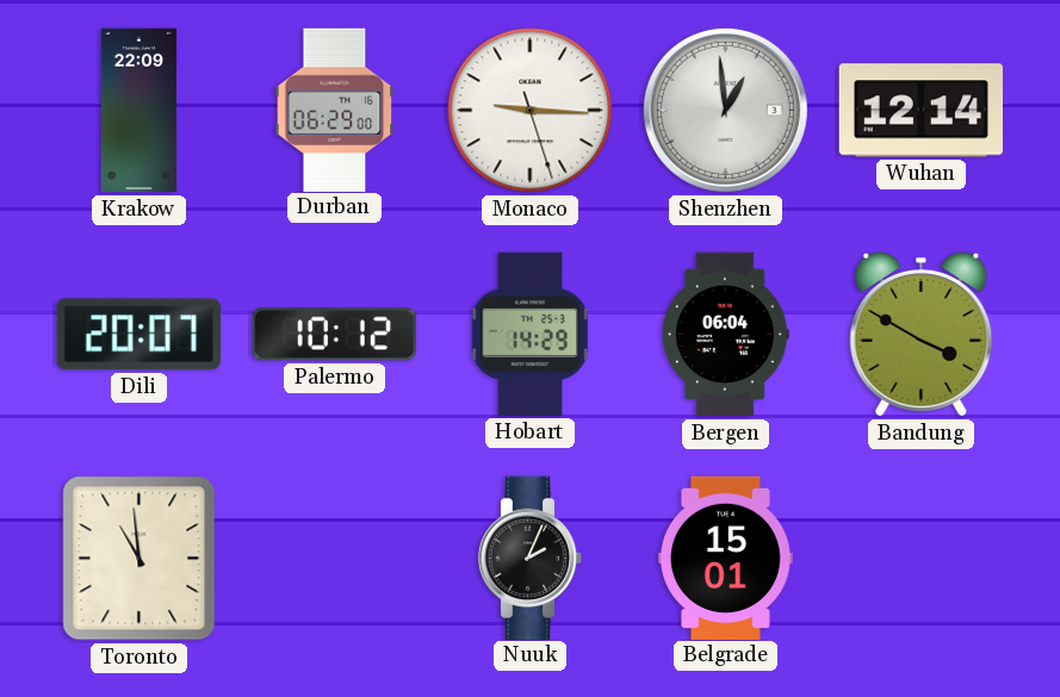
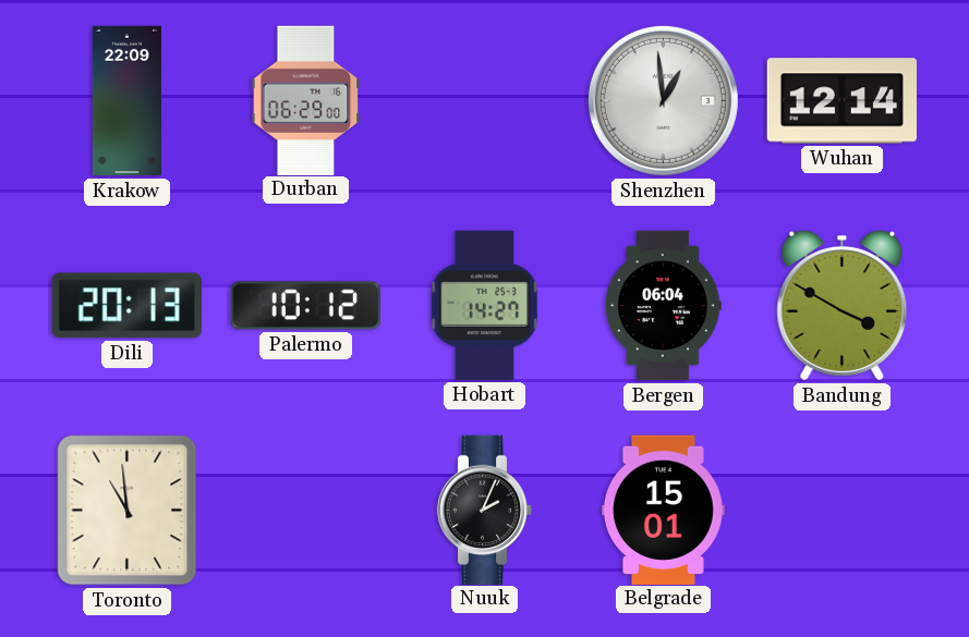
Monaco: 9:15 -> none (531, 111)
Dili: 20:07 -> 20:13 (126, 306)
Hobart: 14:29 -> 14:27 (485, 305)
